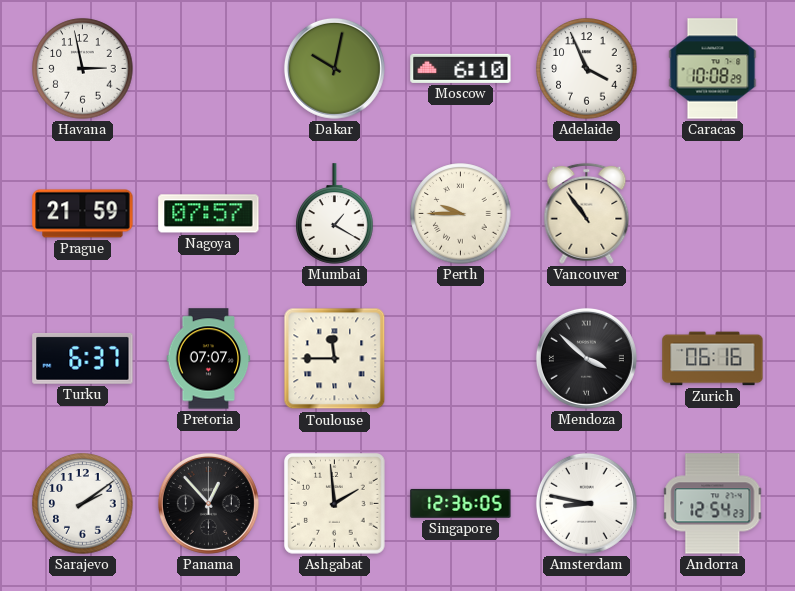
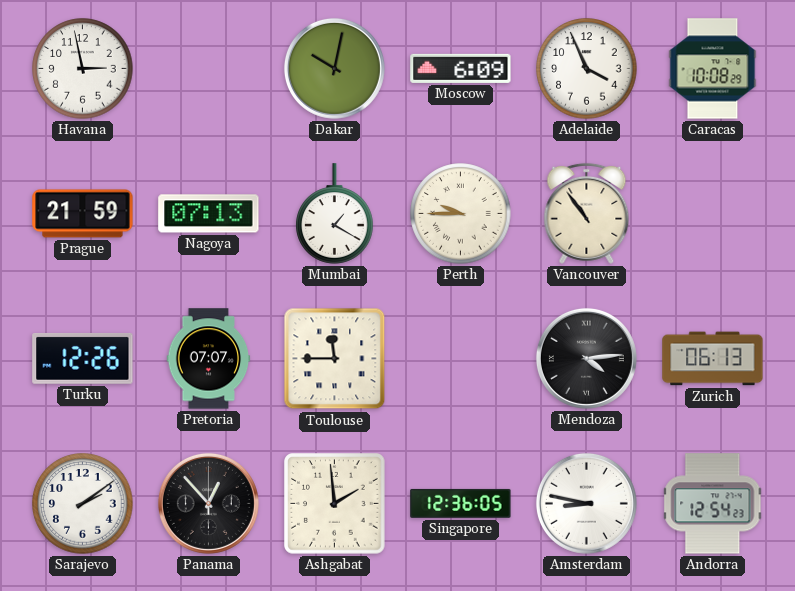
Moscow: 6:10 -> 6:09 (461, 68)
Nagoya: 07:57 -> 07:13 (209, 214)
Turku: 6:37 -> 12:26 (83, 359)
Mendoza: 3:52 -> 4:14 (586, 358)
Zurich: 06:16 -> 06:13 (713, 359)
